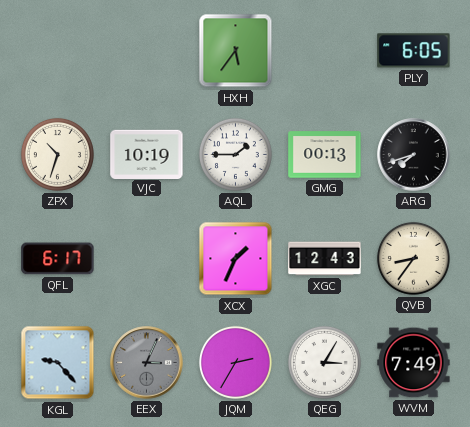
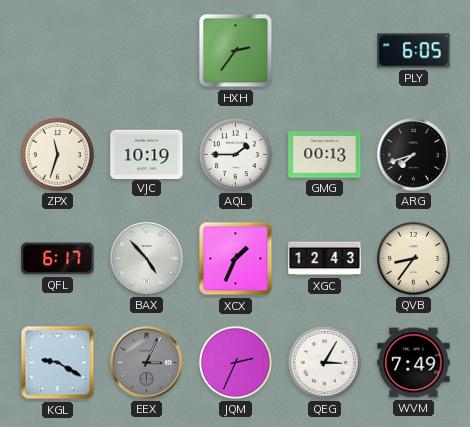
HXH: 5:36 -> 2:36 (236, 51)
ZPX: 10:33 -> 11:33 (57, 154)
BAX: none -> 4:53 (147, 259)
KGL: 9:23 -> 9:20 (58, 363)
JQM: 2:35 -> 2:34 (235, 362)
